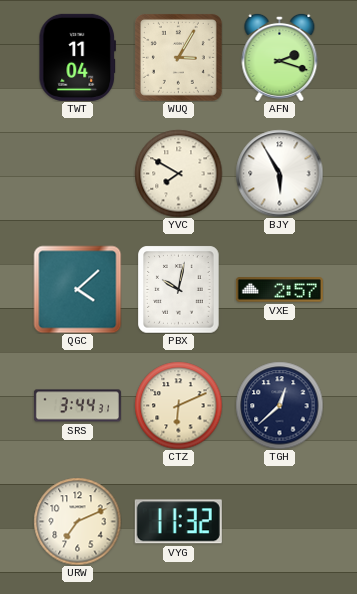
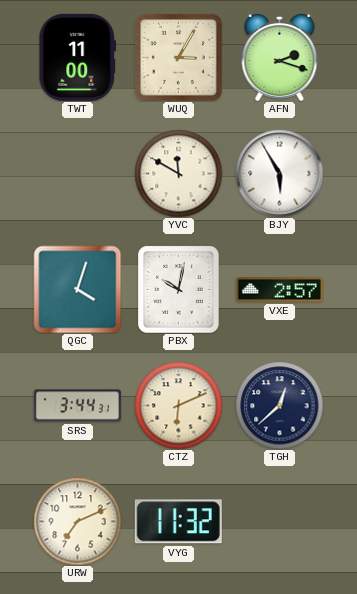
TWT: 11:04 -> 11:00 (77, 57)
YVC: 7:50 -> 11:50 (178, 173)
QGC: 4:08 -> 4:03 (77, 289)
